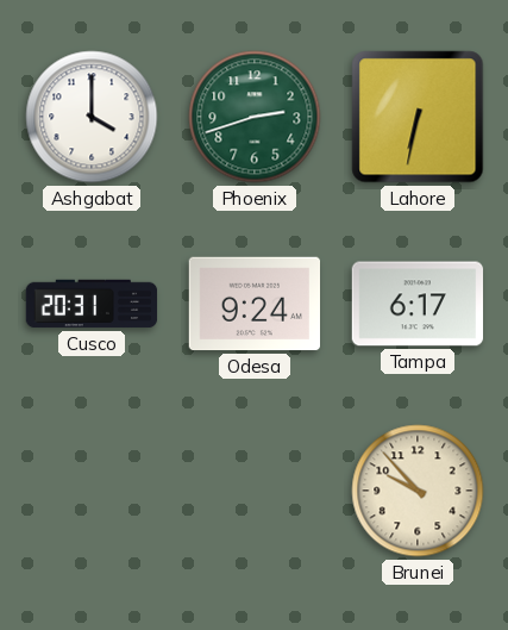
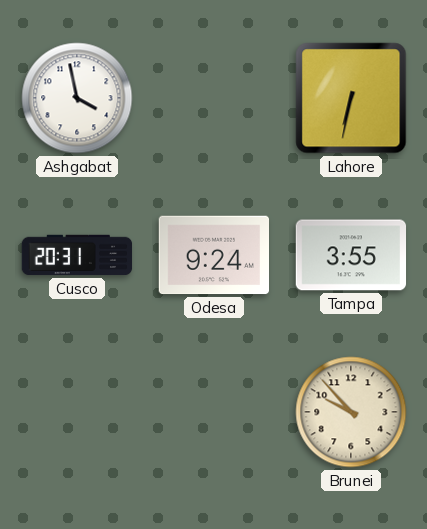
Ashgabat: 4:00 -> 3:58 (77, 98)
Phoenix: 2:42 -> none (255, 117)
Tampa: 6:17 -> 3:55 (351, 255)
